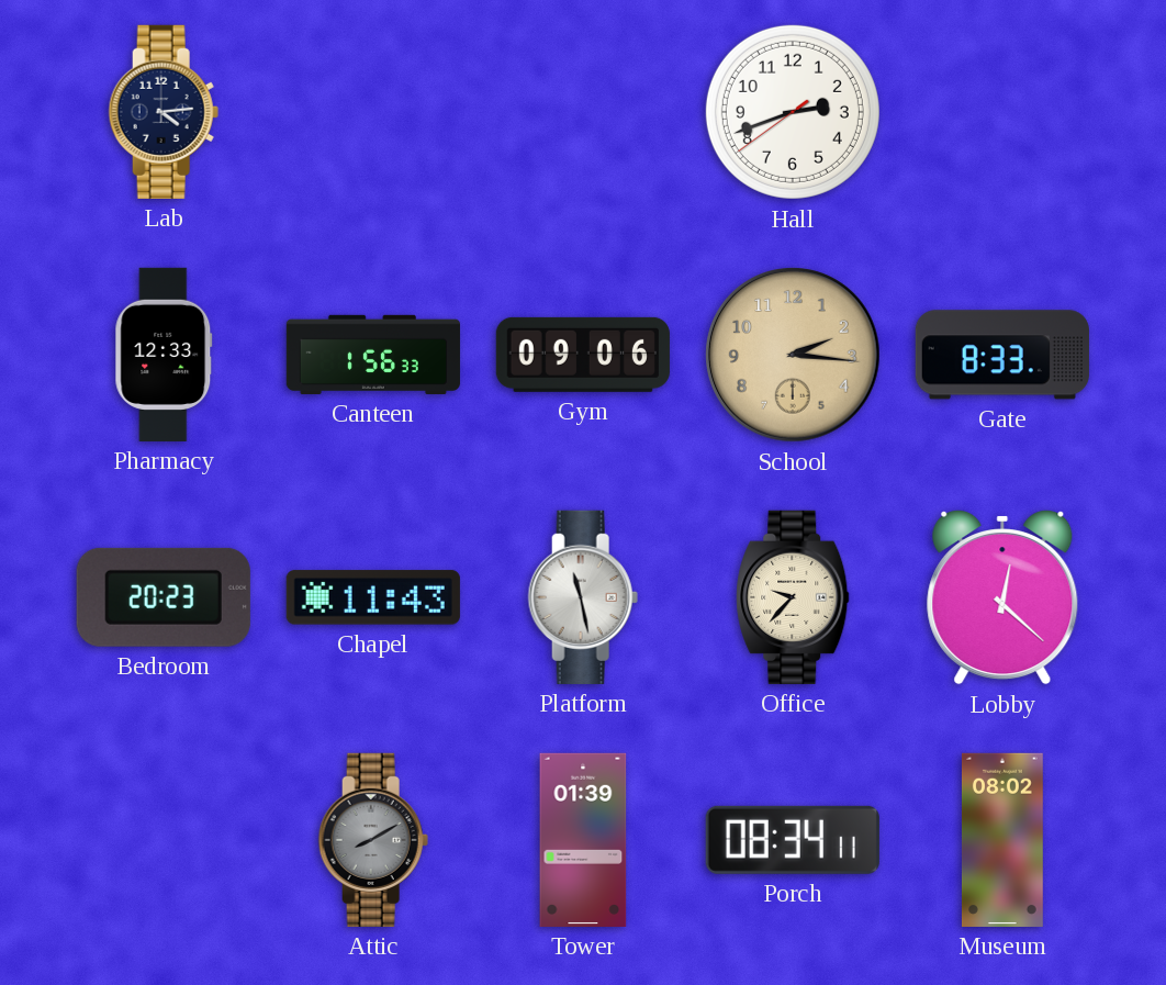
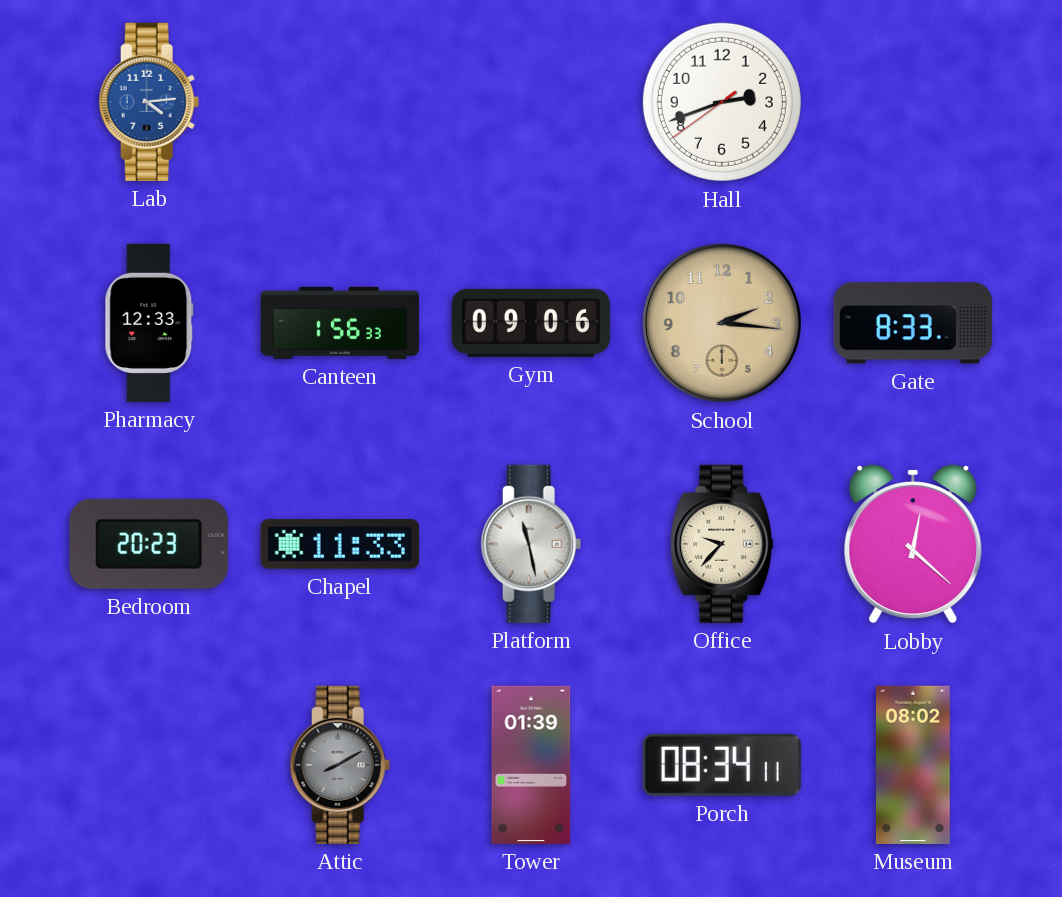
Lab dial: navy -> blue (149, 102)
Chapel: 11:43 -> 11:33 (340, 544)
